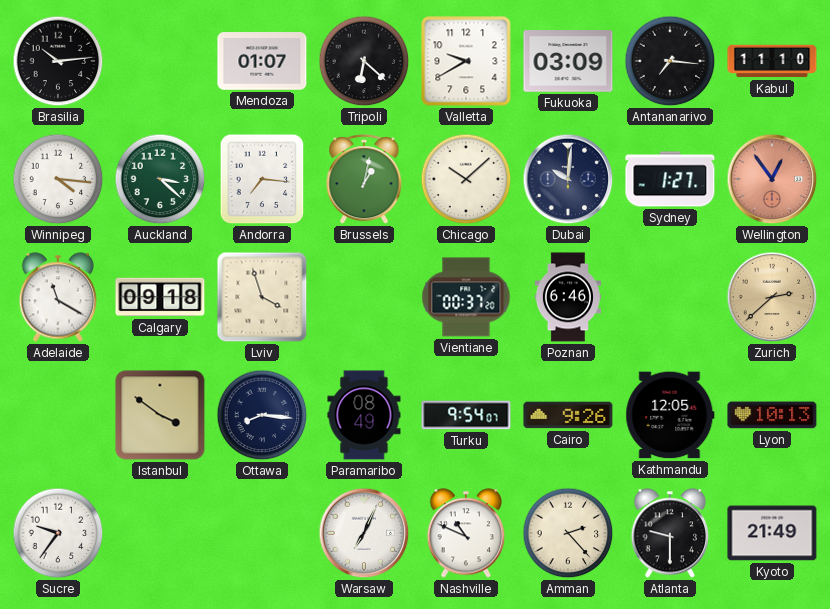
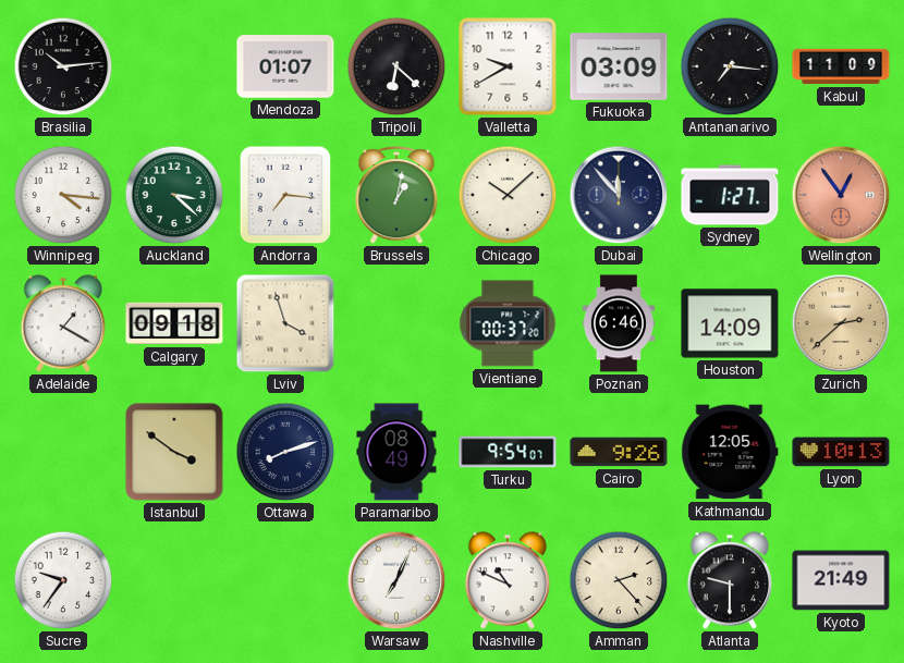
Kabul: 11:10 -> 11:09 (841, 66)
Dubai: 10:01 -> 11:53 (619, 195)
Adelaide: 11:20 -> 1:20 (63, 323)
Houston: none -> 14:09 (730, 323)
Ottawa: 8:16 -> 8:12 (285, 452)
